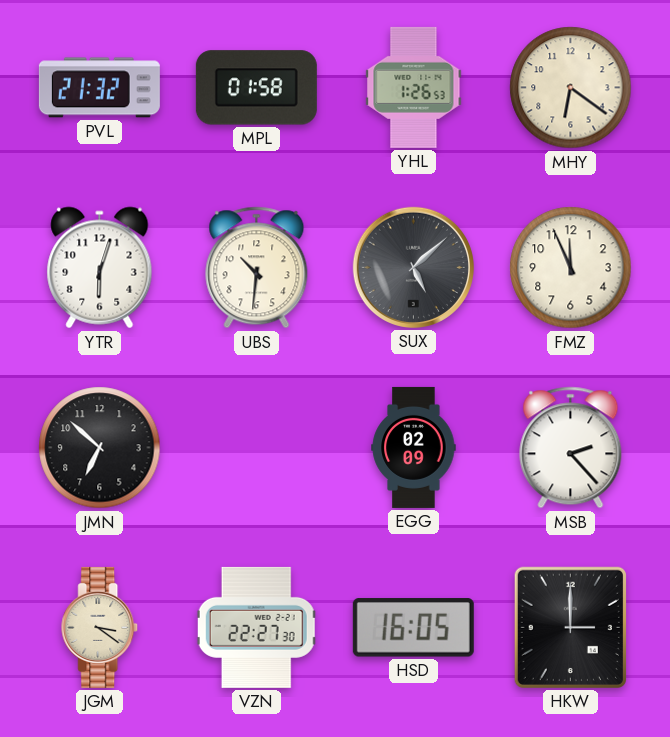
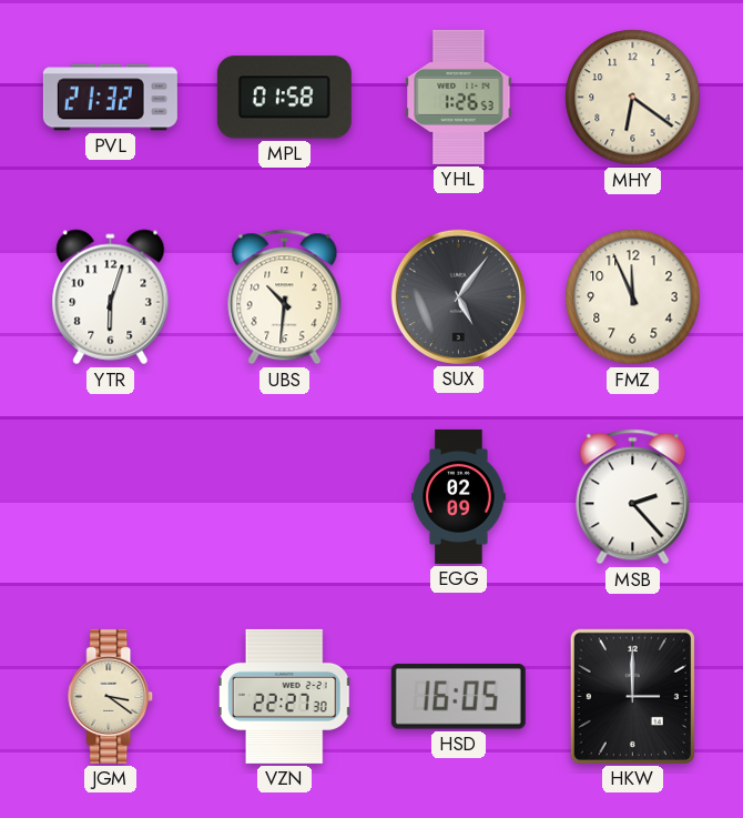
SUX: 5:08 -> 5:06 (458, 296)
JMN: 6:52 -> none (100, 448)
